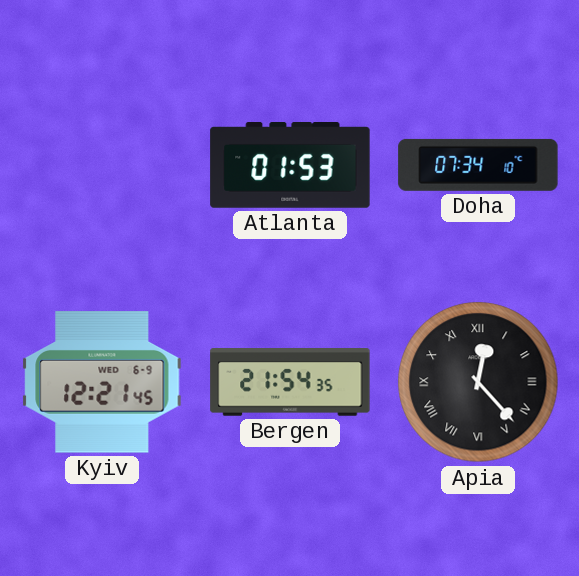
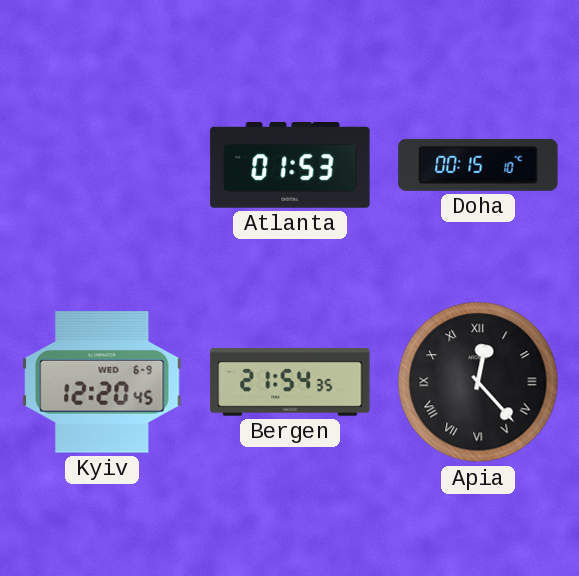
Doha: 07:34 -> 00:15 (478, 165)
Kyiv: 12:21 -> 12:20 (102, 382)
